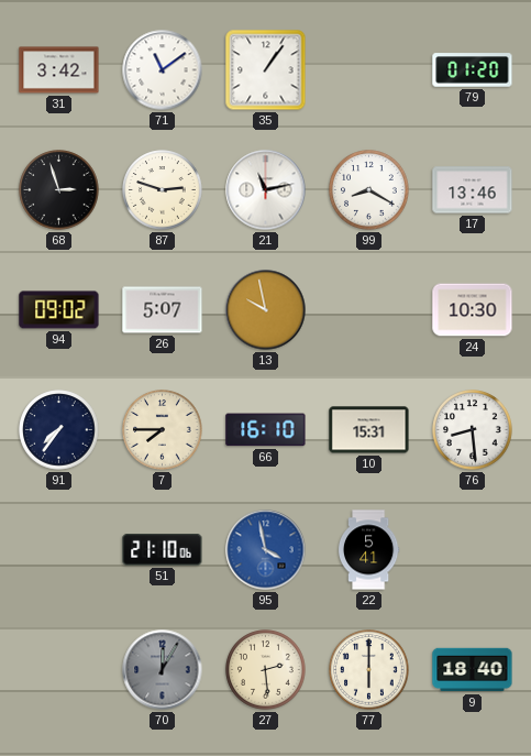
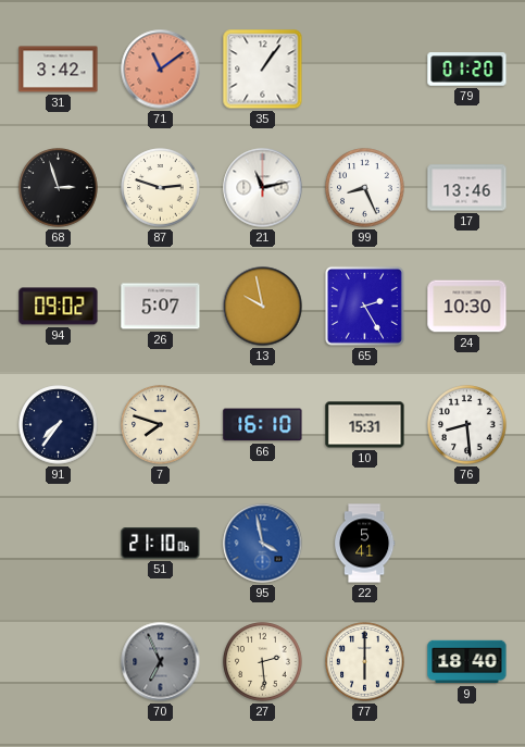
71 dial: white -> salmon (161, 70)
99: 8:20 -> 8:26 (365, 188)
65: none -> 2:25 (364, 306)
7: 7:45 -> 7:48 (161, 425)
70: 12:05 -> 6:56 (161, 662)
